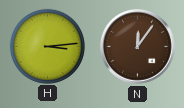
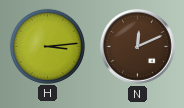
N: 12:06 -> 12:11 (138, 47)
